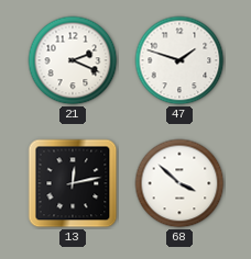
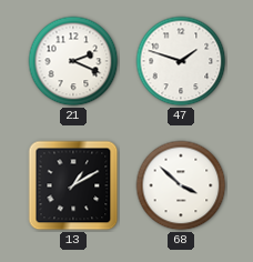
13: 12:13 -> 1:10 (73, 185)
